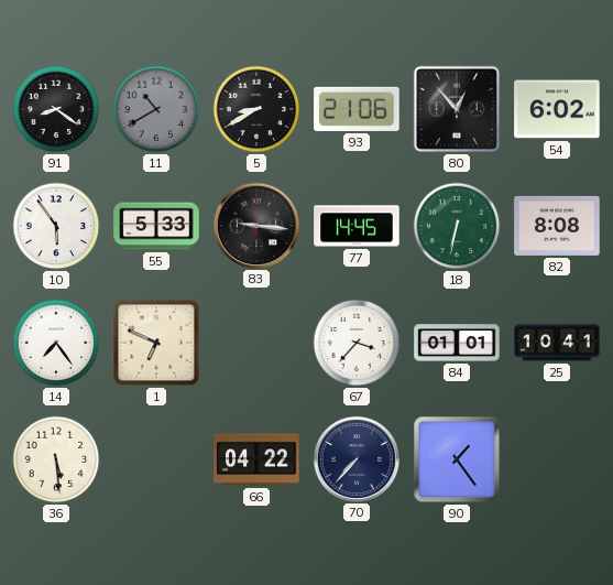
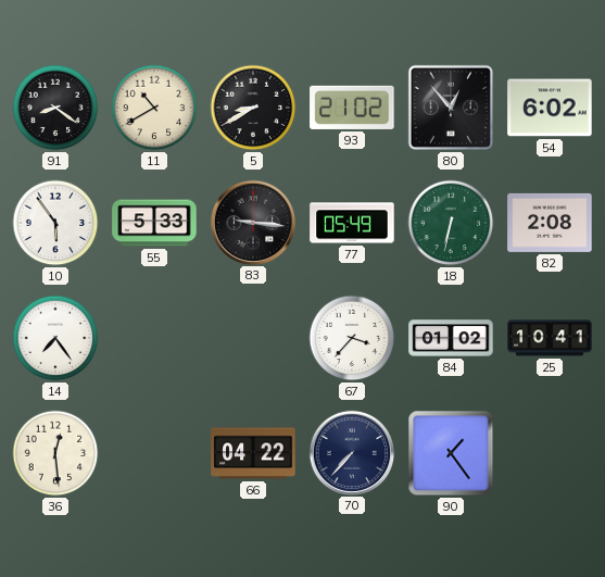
11 dial: grey -> cream (154, 108)
93: 21:06 -> 21:02 (352, 108)
77: 14:45 -> 05:49 (352, 223)
82: 8:08 -> 2:08 (550, 223)
1: 6:49 -> none (156, 343)
84: 01:01 -> 01:02 (451, 338)
36: 5:29 -> 12:29 (55, 453)
